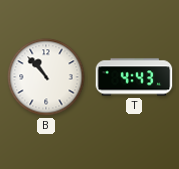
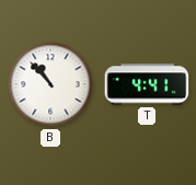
T: 4:43 -> 4:41 (147, 84)
